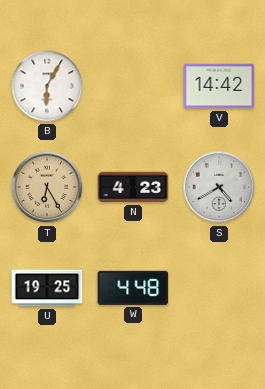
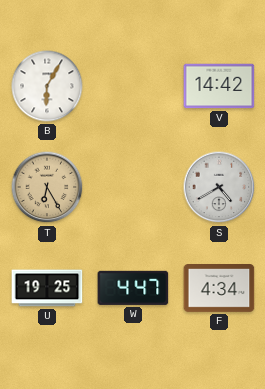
N: 4:23 -> none (133, 187)
W: 4:48 -> 4:47 (133, 288)
F: none -> 4:34 (219, 289)
